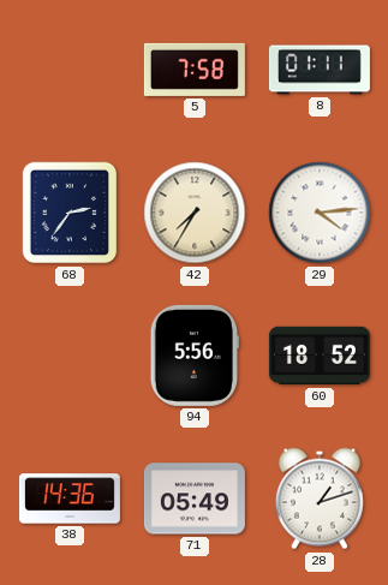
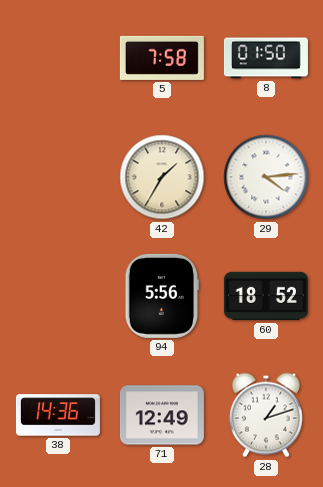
8: 01:11 -> 01:50 (266, 58)
68: 2:36 -> none (70, 213)
42: 7:35 -> 1:35 (162, 177)
71: 05:49 -> 12:49 (162, 415)
